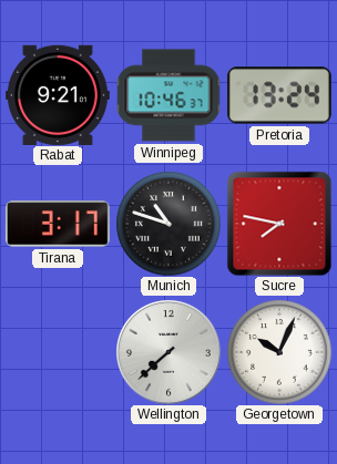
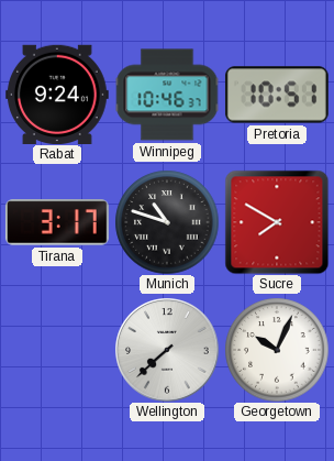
Rabat: 9:21 -> 9:24 (58, 94)
Pretoria: 13:24 -> 10:51 (277, 95)
Sucre: 7:47 -> 7:50 (277, 222)
